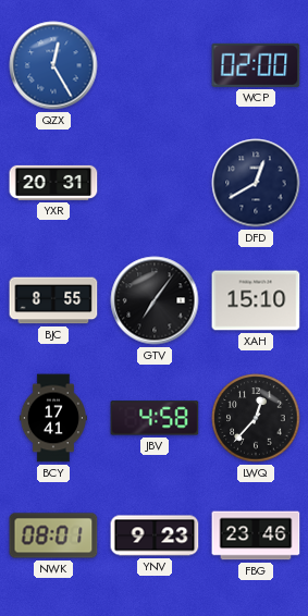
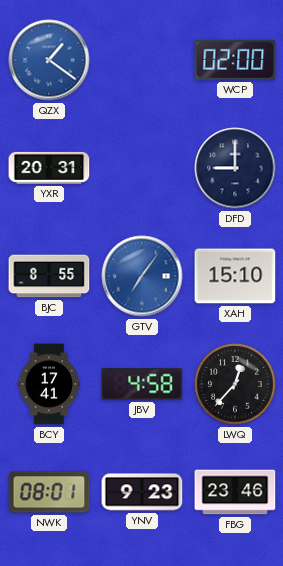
QZX: 12:25 -> 1:21 (49, 60)
DFD: 12:40 -> 9:00 (235, 168)
GTV dial: black -> blue (142, 276)
